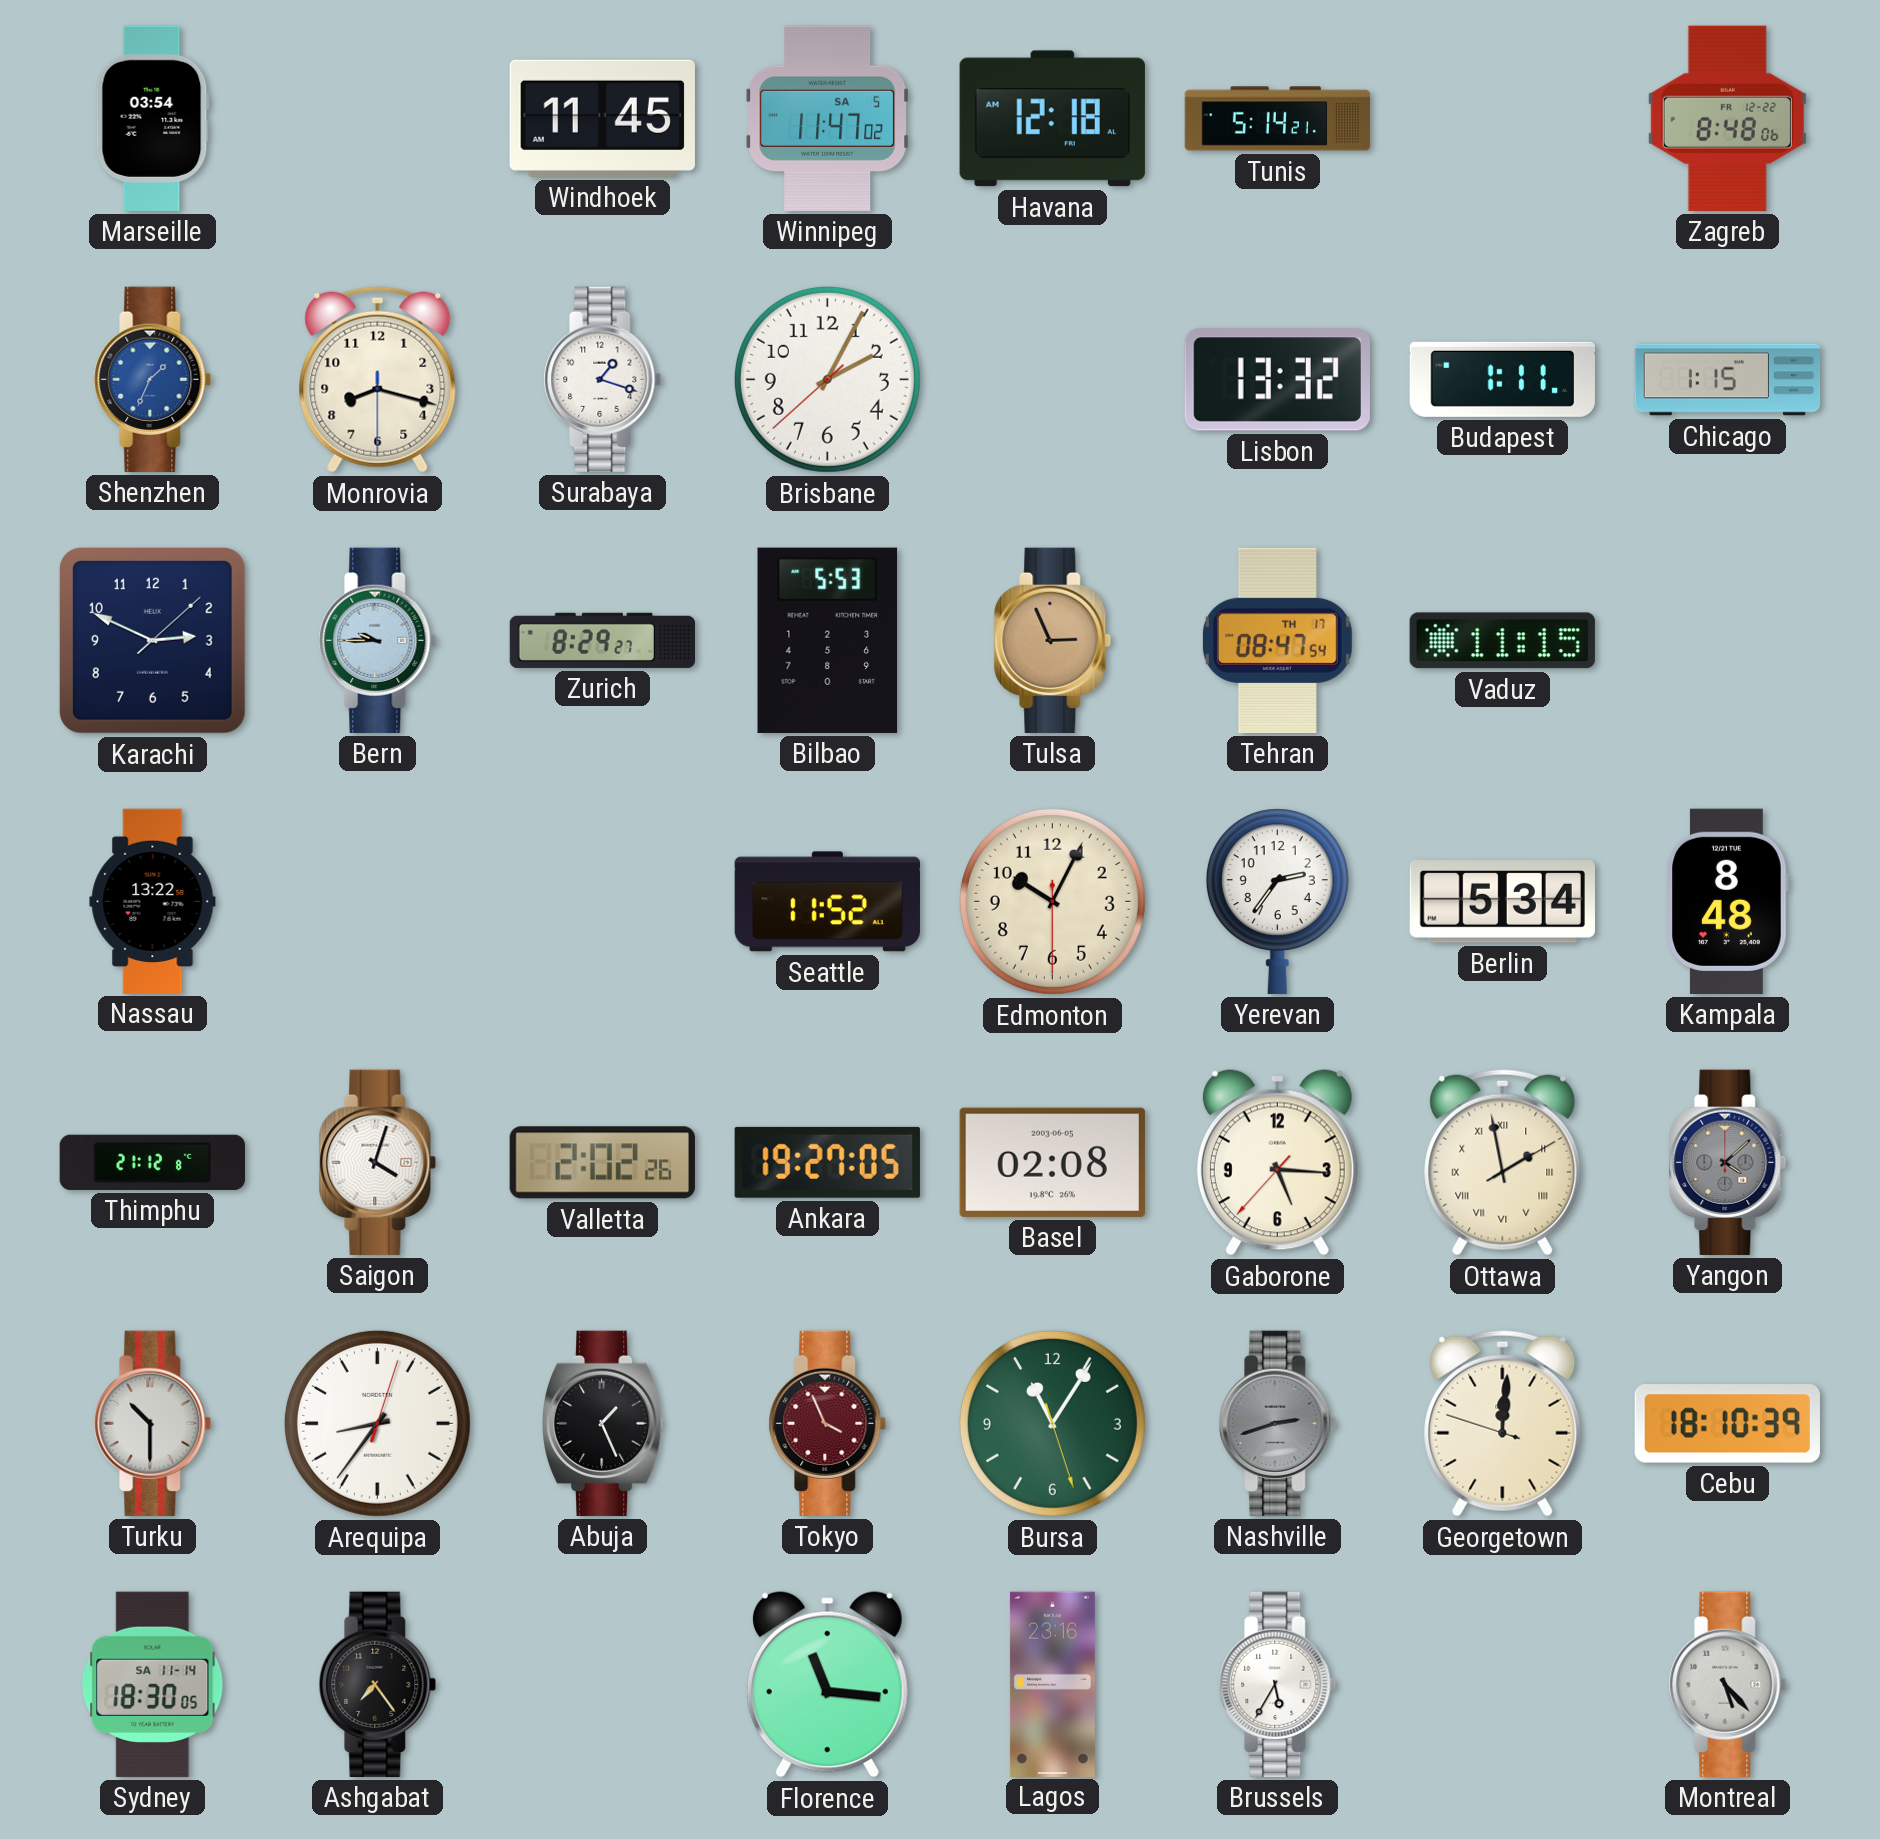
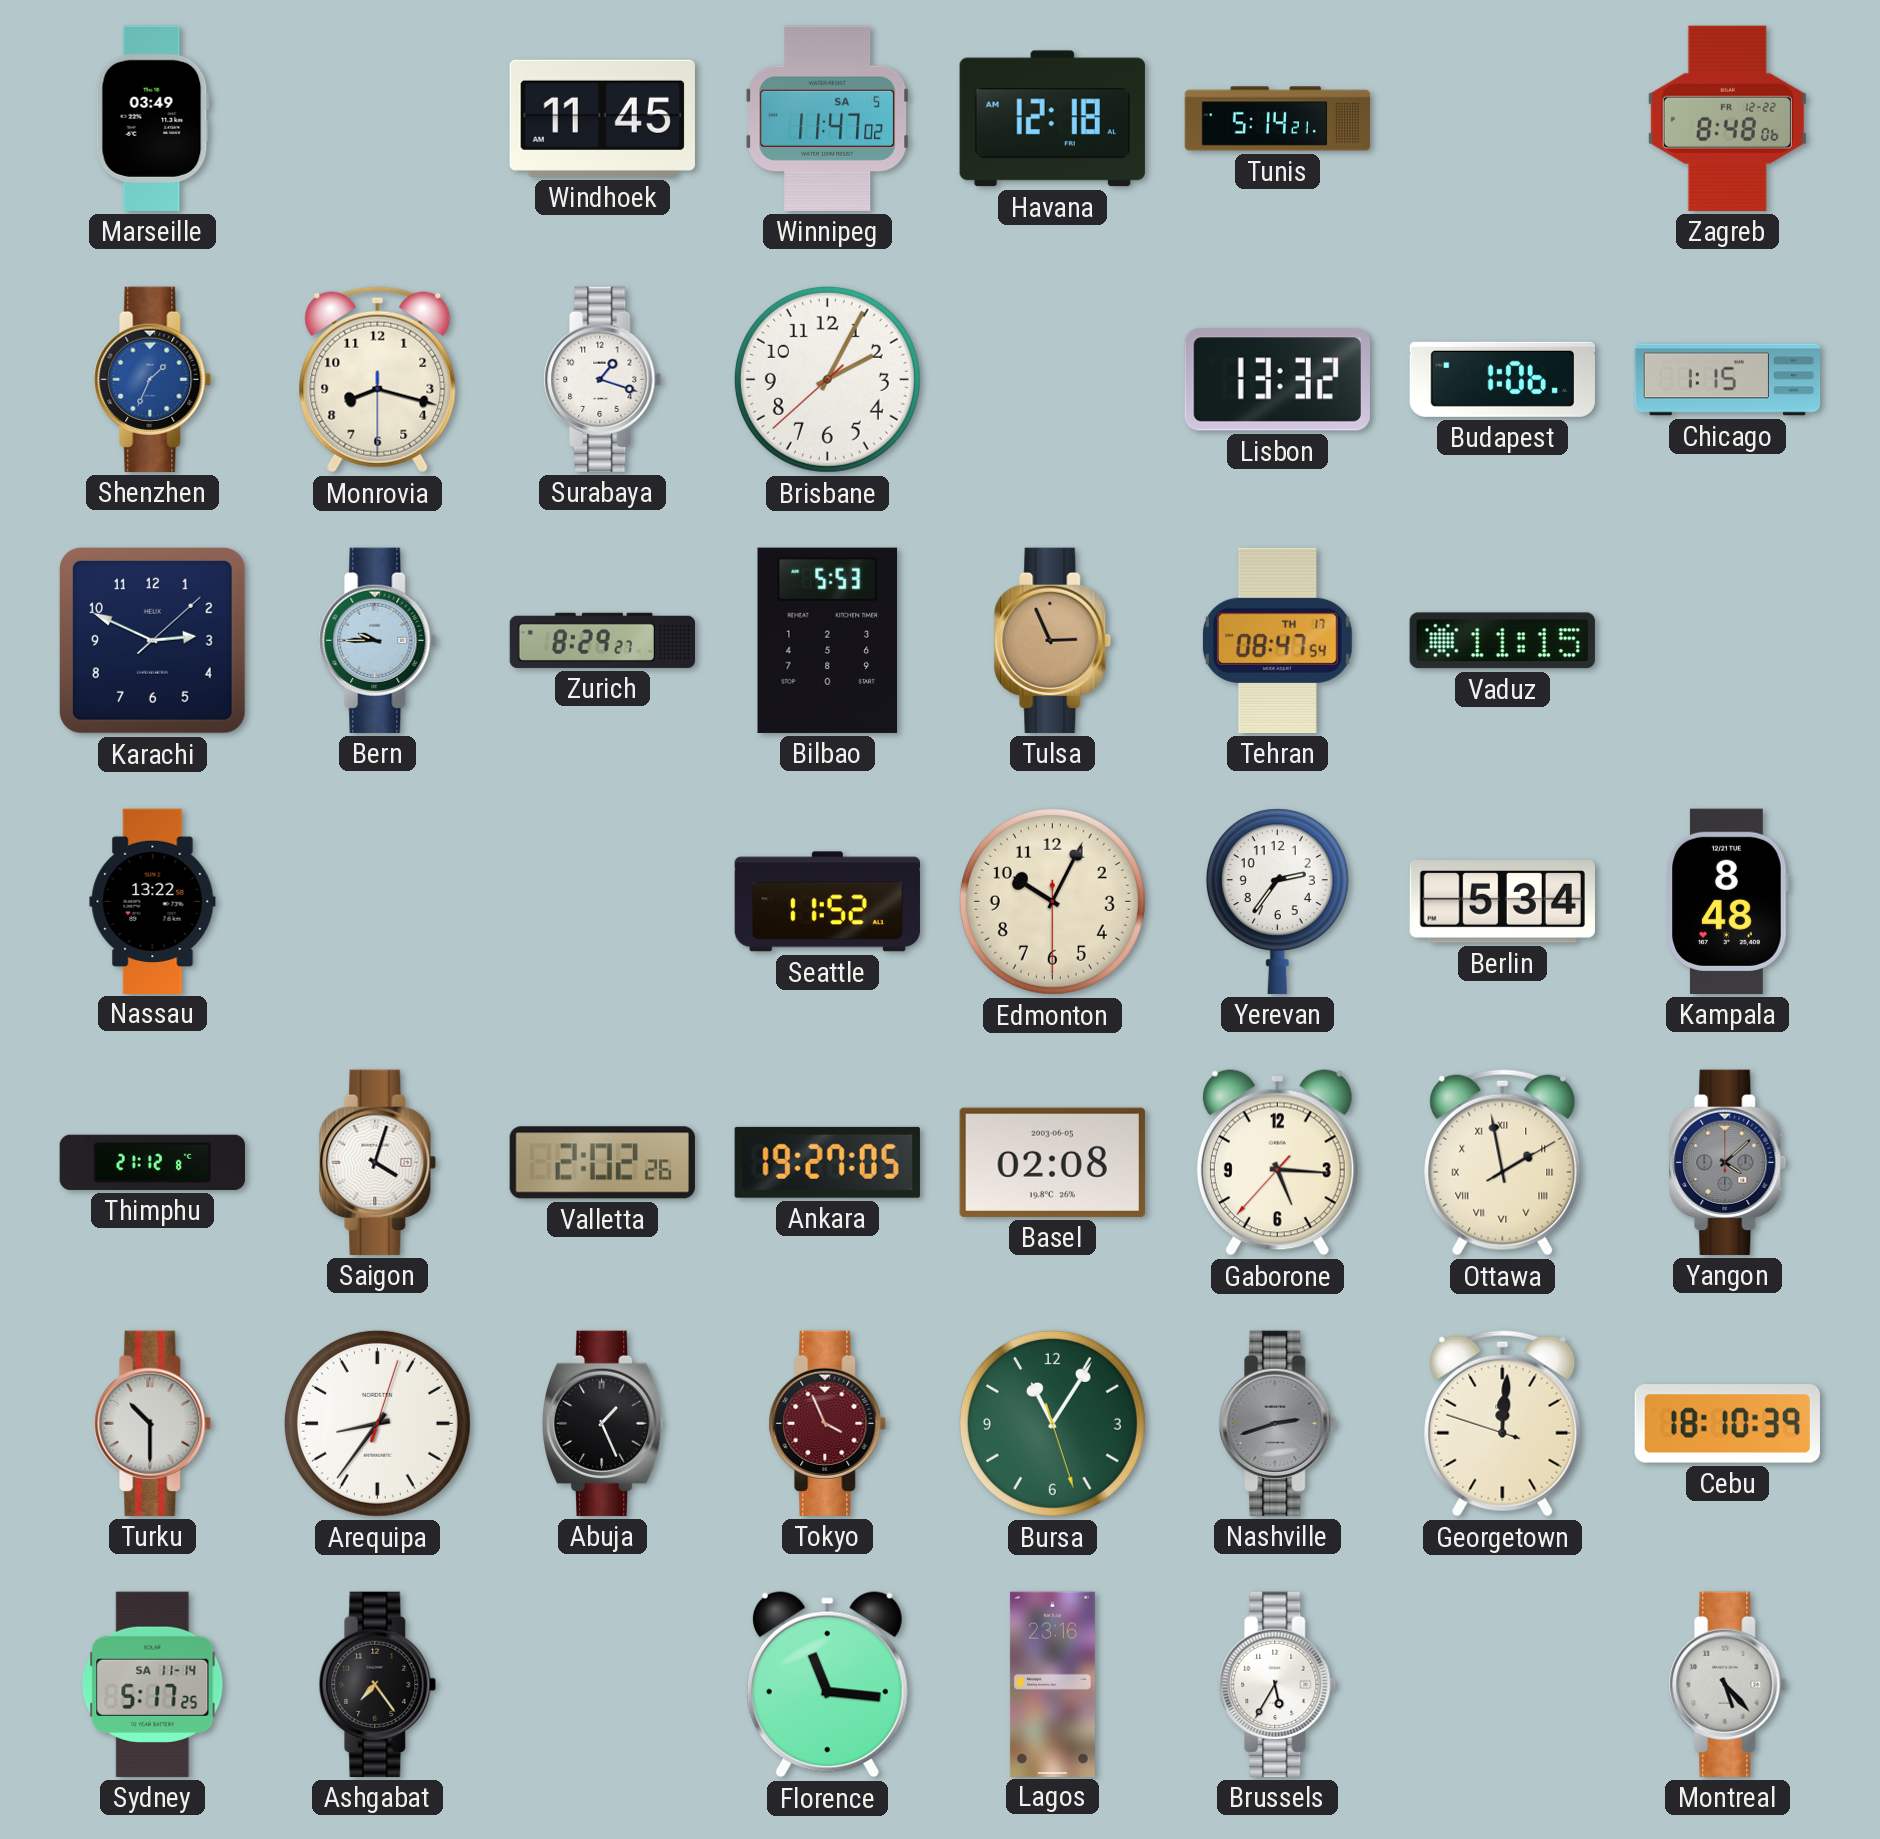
Marseille: 03:54 -> 03:49 (152, 118)
Budapest: 1:11 -> 1:06 (1502, 379)
Sydney: 18:30 -> 5:17 (153, 1684)
